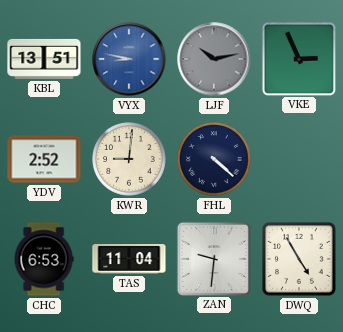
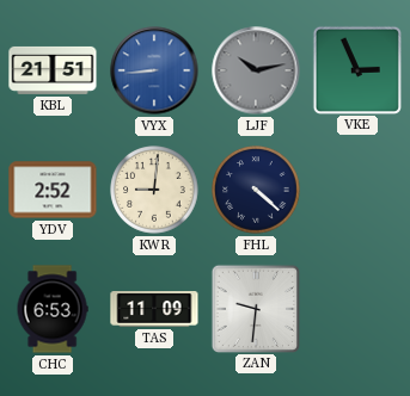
KBL: 13:51 -> 21:51 (53, 70)
VYX: 8:47 -> 8:44 (154, 70)
TAS: 11:04 -> 11:09 (154, 309)
DWQ: 4:55 -> none (299, 259)
